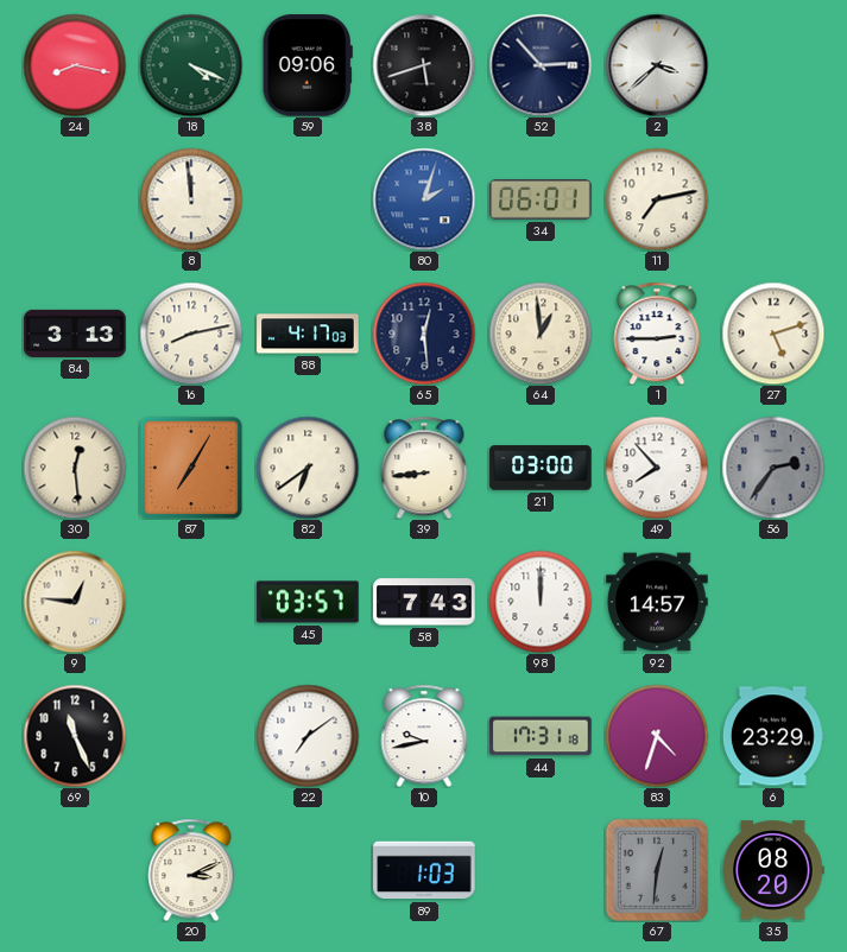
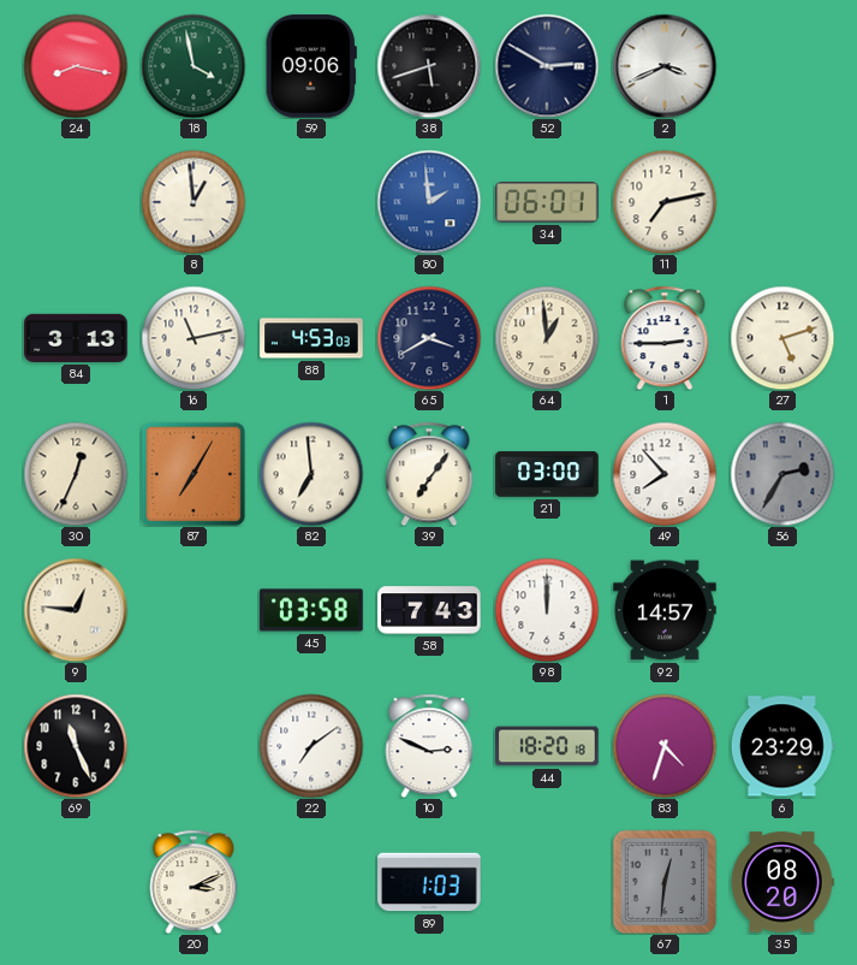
18: 4:19 -> 3:58 (194, 66)
52: 2:53 -> 2:50 (547, 66)
2: 3:38 -> 3:41 (665, 66)
8: 11:59 -> 12:59 (194, 202)
80: 2:03 -> 1:59 (429, 202)
16: 8:13 -> 11:13 (194, 338)
88: 4:17 -> 4:53 (311, 338)
65: 12:29 -> 3:40 (429, 338)
30: 12:29 -> 12:34 (76, 474)
82: 6:39 -> 6:59 (311, 474)
39: 8:44 -> 7:06 (429, 474)
56: 2:36 -> 2:35 (782, 474)
45: 03:57 -> 03:58 (311, 610)
10: 9:43 -> 2:49 (429, 746)
44: 17:31 -> 18:20 (547, 746)
